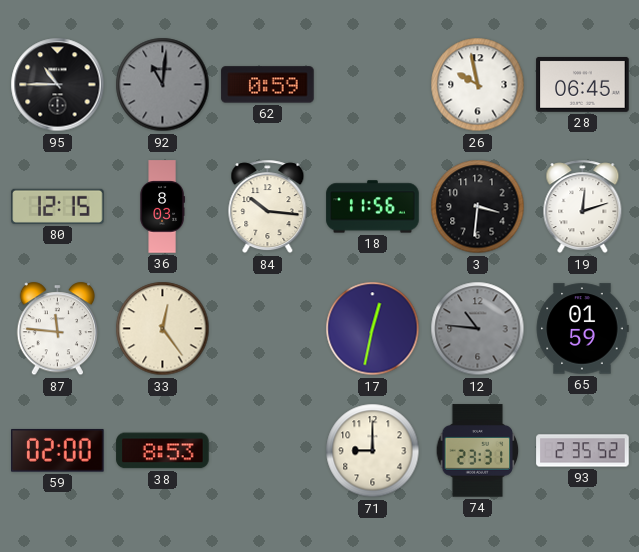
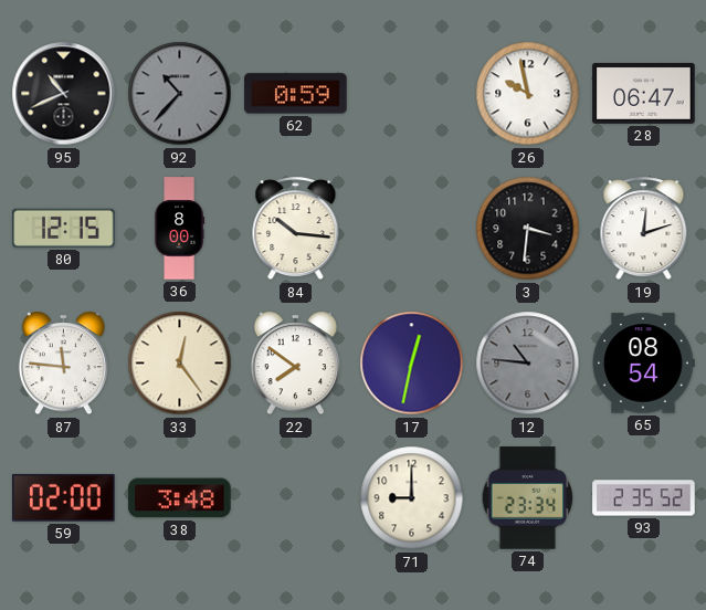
95: 10:45 -> 10:41 (64, 94)
92: 11:01 -> 10:37 (180, 94)
28: 06:45 -> 06:47 (644, 94)
36: 8:03 -> 8:00 (179, 229)
18: 11:56 -> none (373, 207)
22: none -> 7:51 (295, 364)
65: 01:59 -> 08:54 (643, 364)
38: 8:53 -> 3:48 (180, 498)
74: 23:31 -> 23:34 (528, 498)
